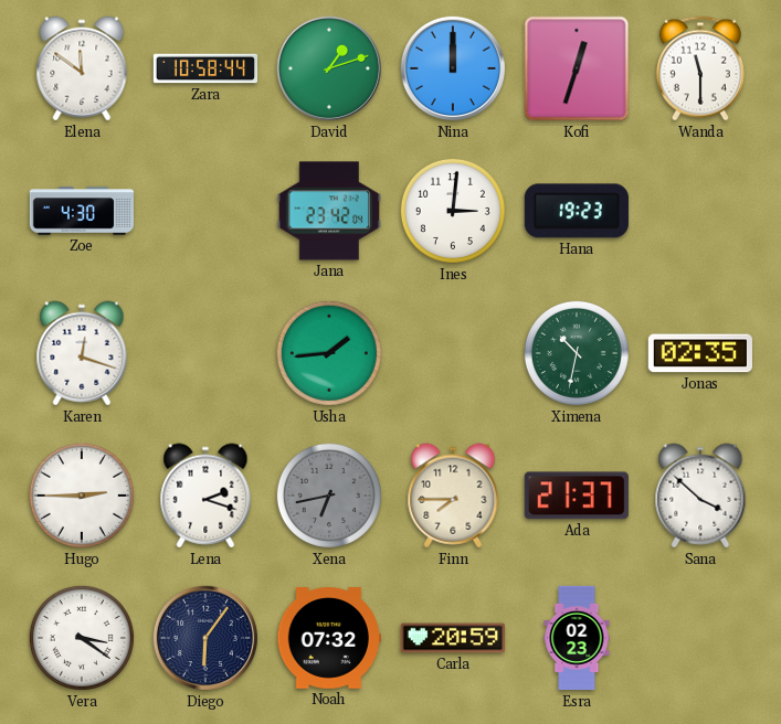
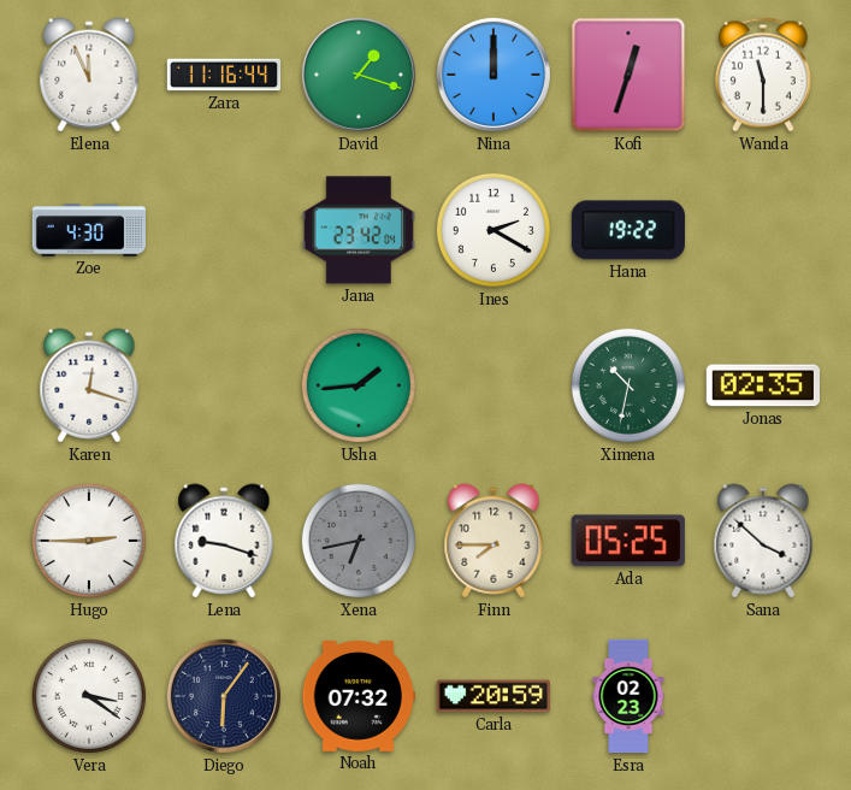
Elena: 11:51 -> 11:56 (89, 75)
Zara: 10:58 -> 11:16 (224, 75)
David: 1:12 -> 1:18 (359, 75)
Ines: 3:01 -> 2:20 (494, 230)
Hana: 19:23 -> 19:22 (628, 230)
Lena: 2:18 -> 9:18 (224, 541)
Ada: 21:37 -> 05:25 (628, 541)
